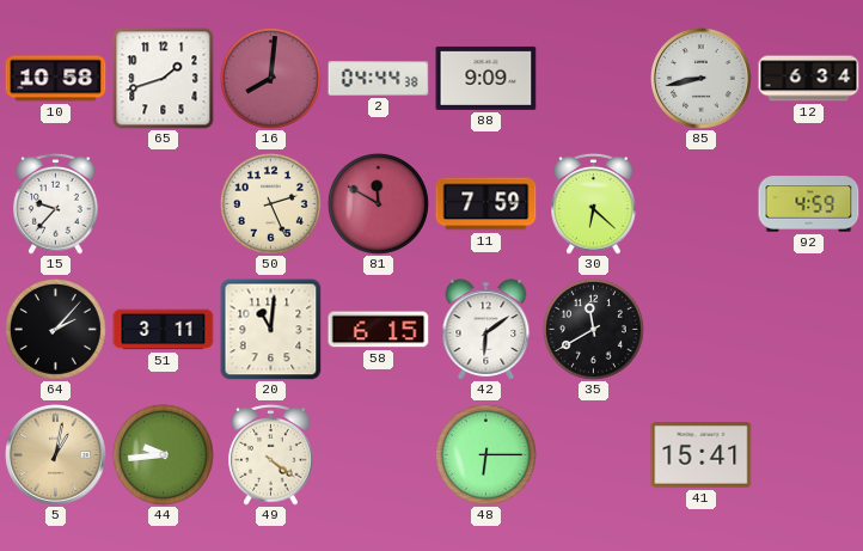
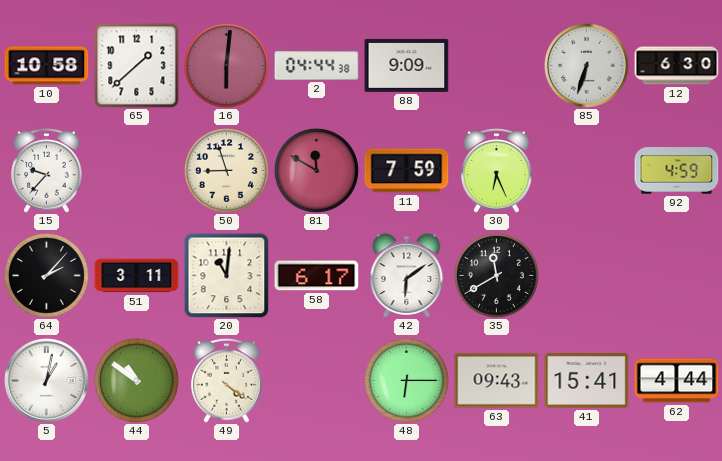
65: 1:42 -> 1:38 (137, 66)
16: 8:01 -> 6:01 (226, 65)
85: 8:43 -> 6:33 (587, 66)
12: 6:34 -> 6:30 (677, 66)
50: 2:26 -> 8:57 (226, 170)
30: 6:22 -> 6:26 (497, 170)
58: 6:15 -> 6:17 (317, 276)
5 dial: champagne -> white (47, 381)
44: 9:44 -> 10:51 (136, 380)
63: none -> 09:43 (497, 381)
62: none -> 4:44 (677, 381)
